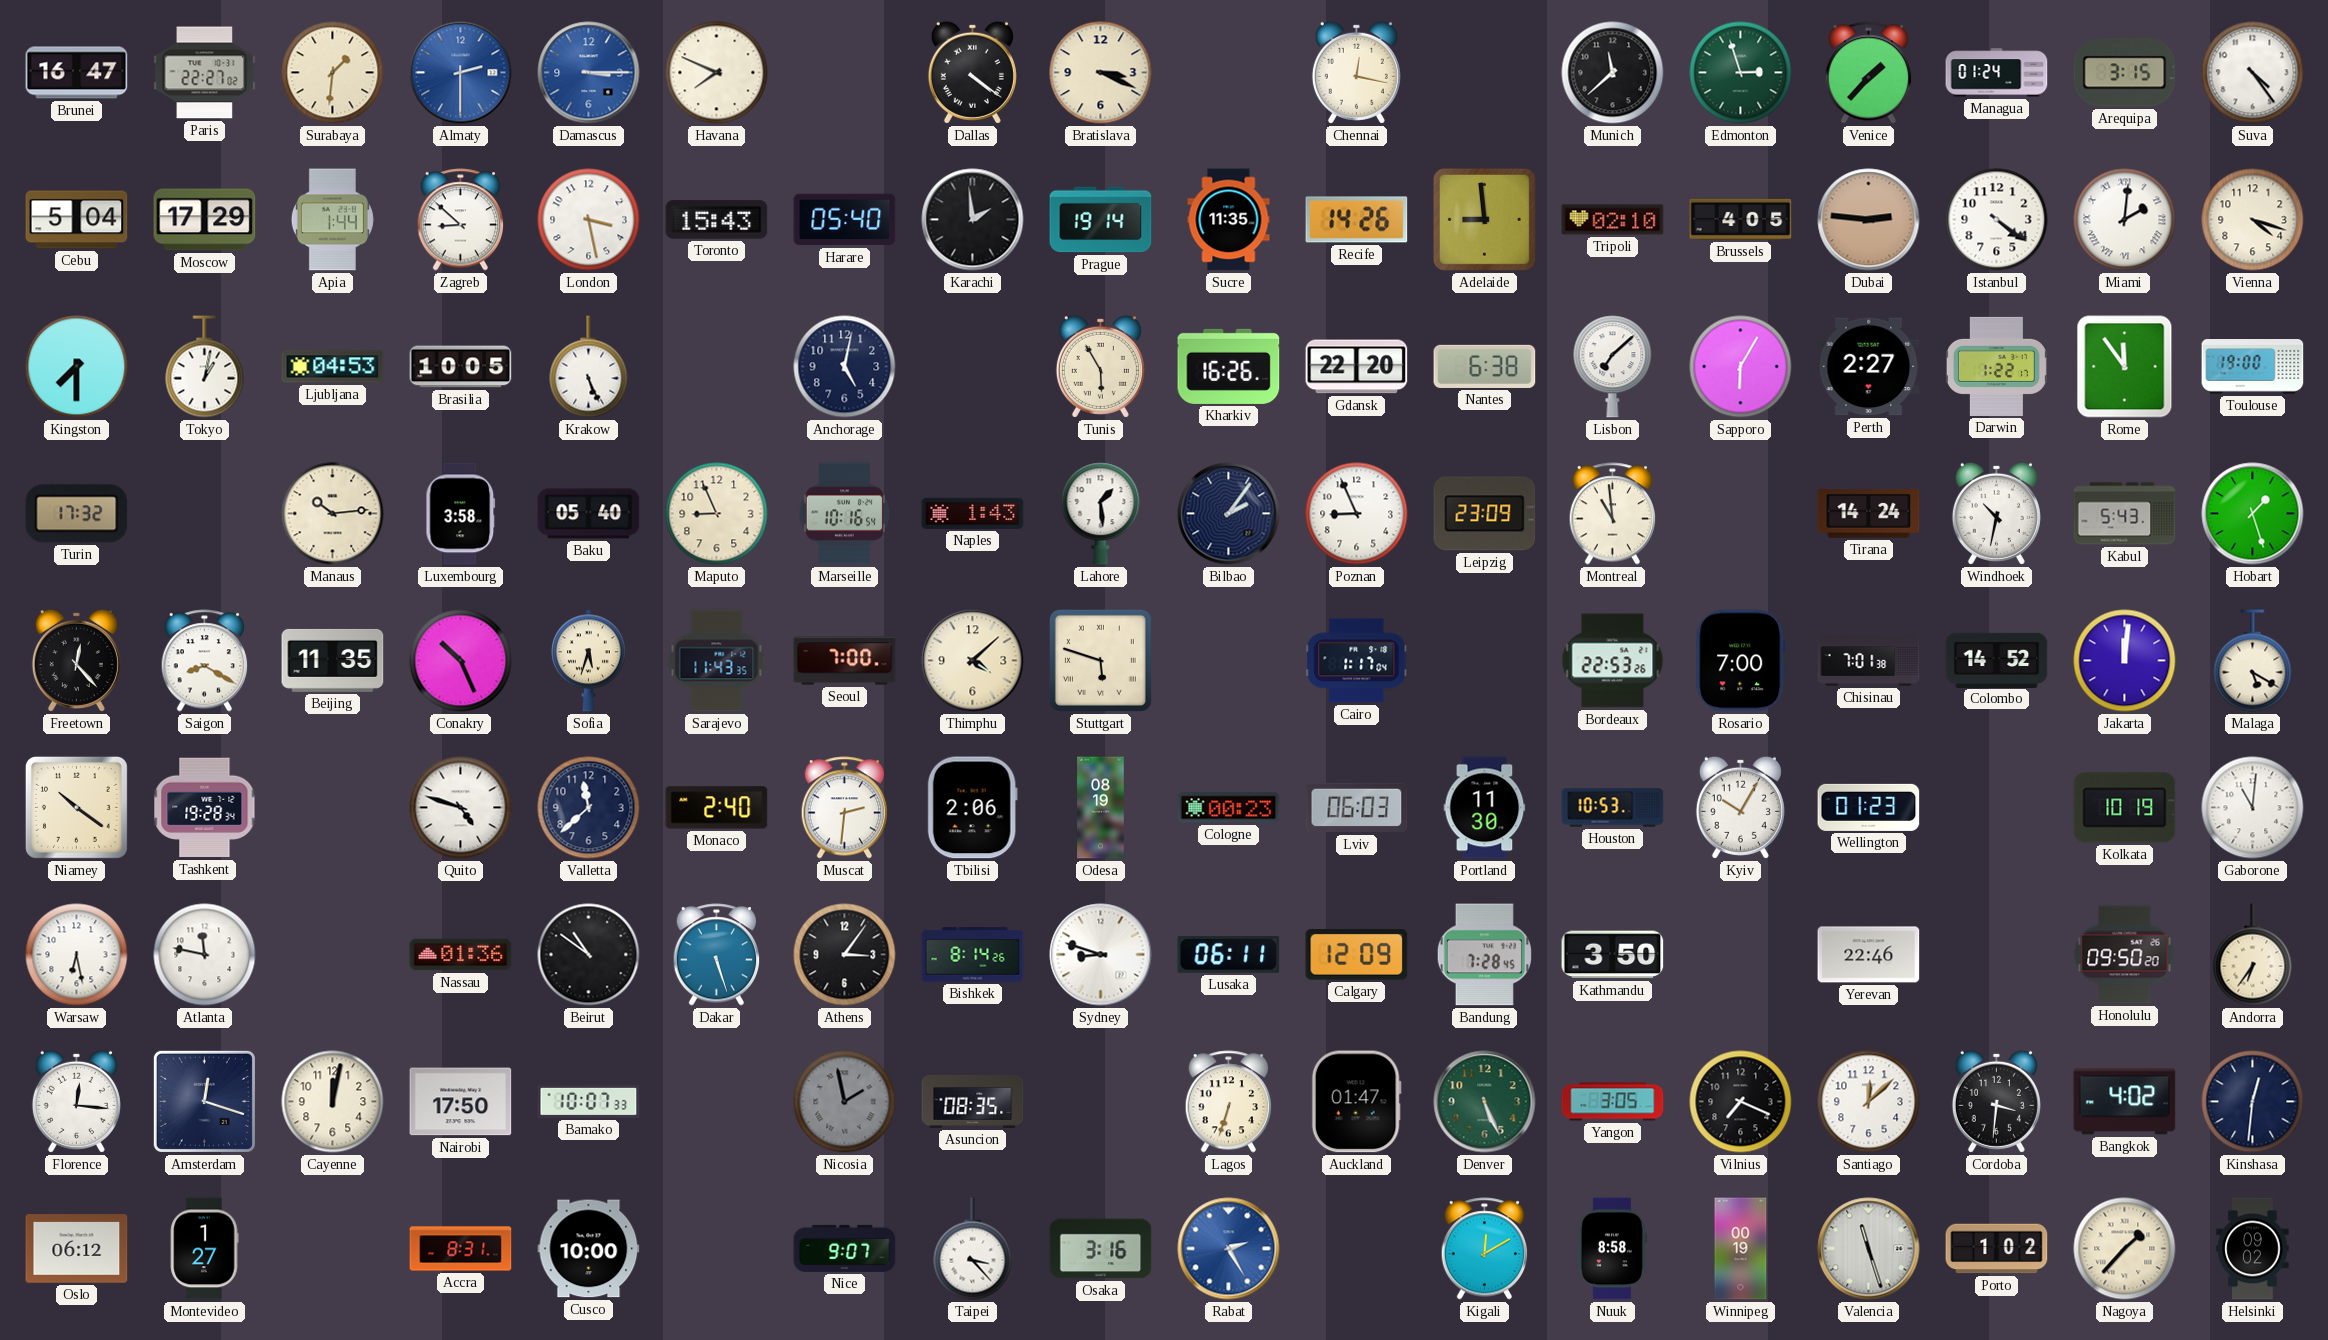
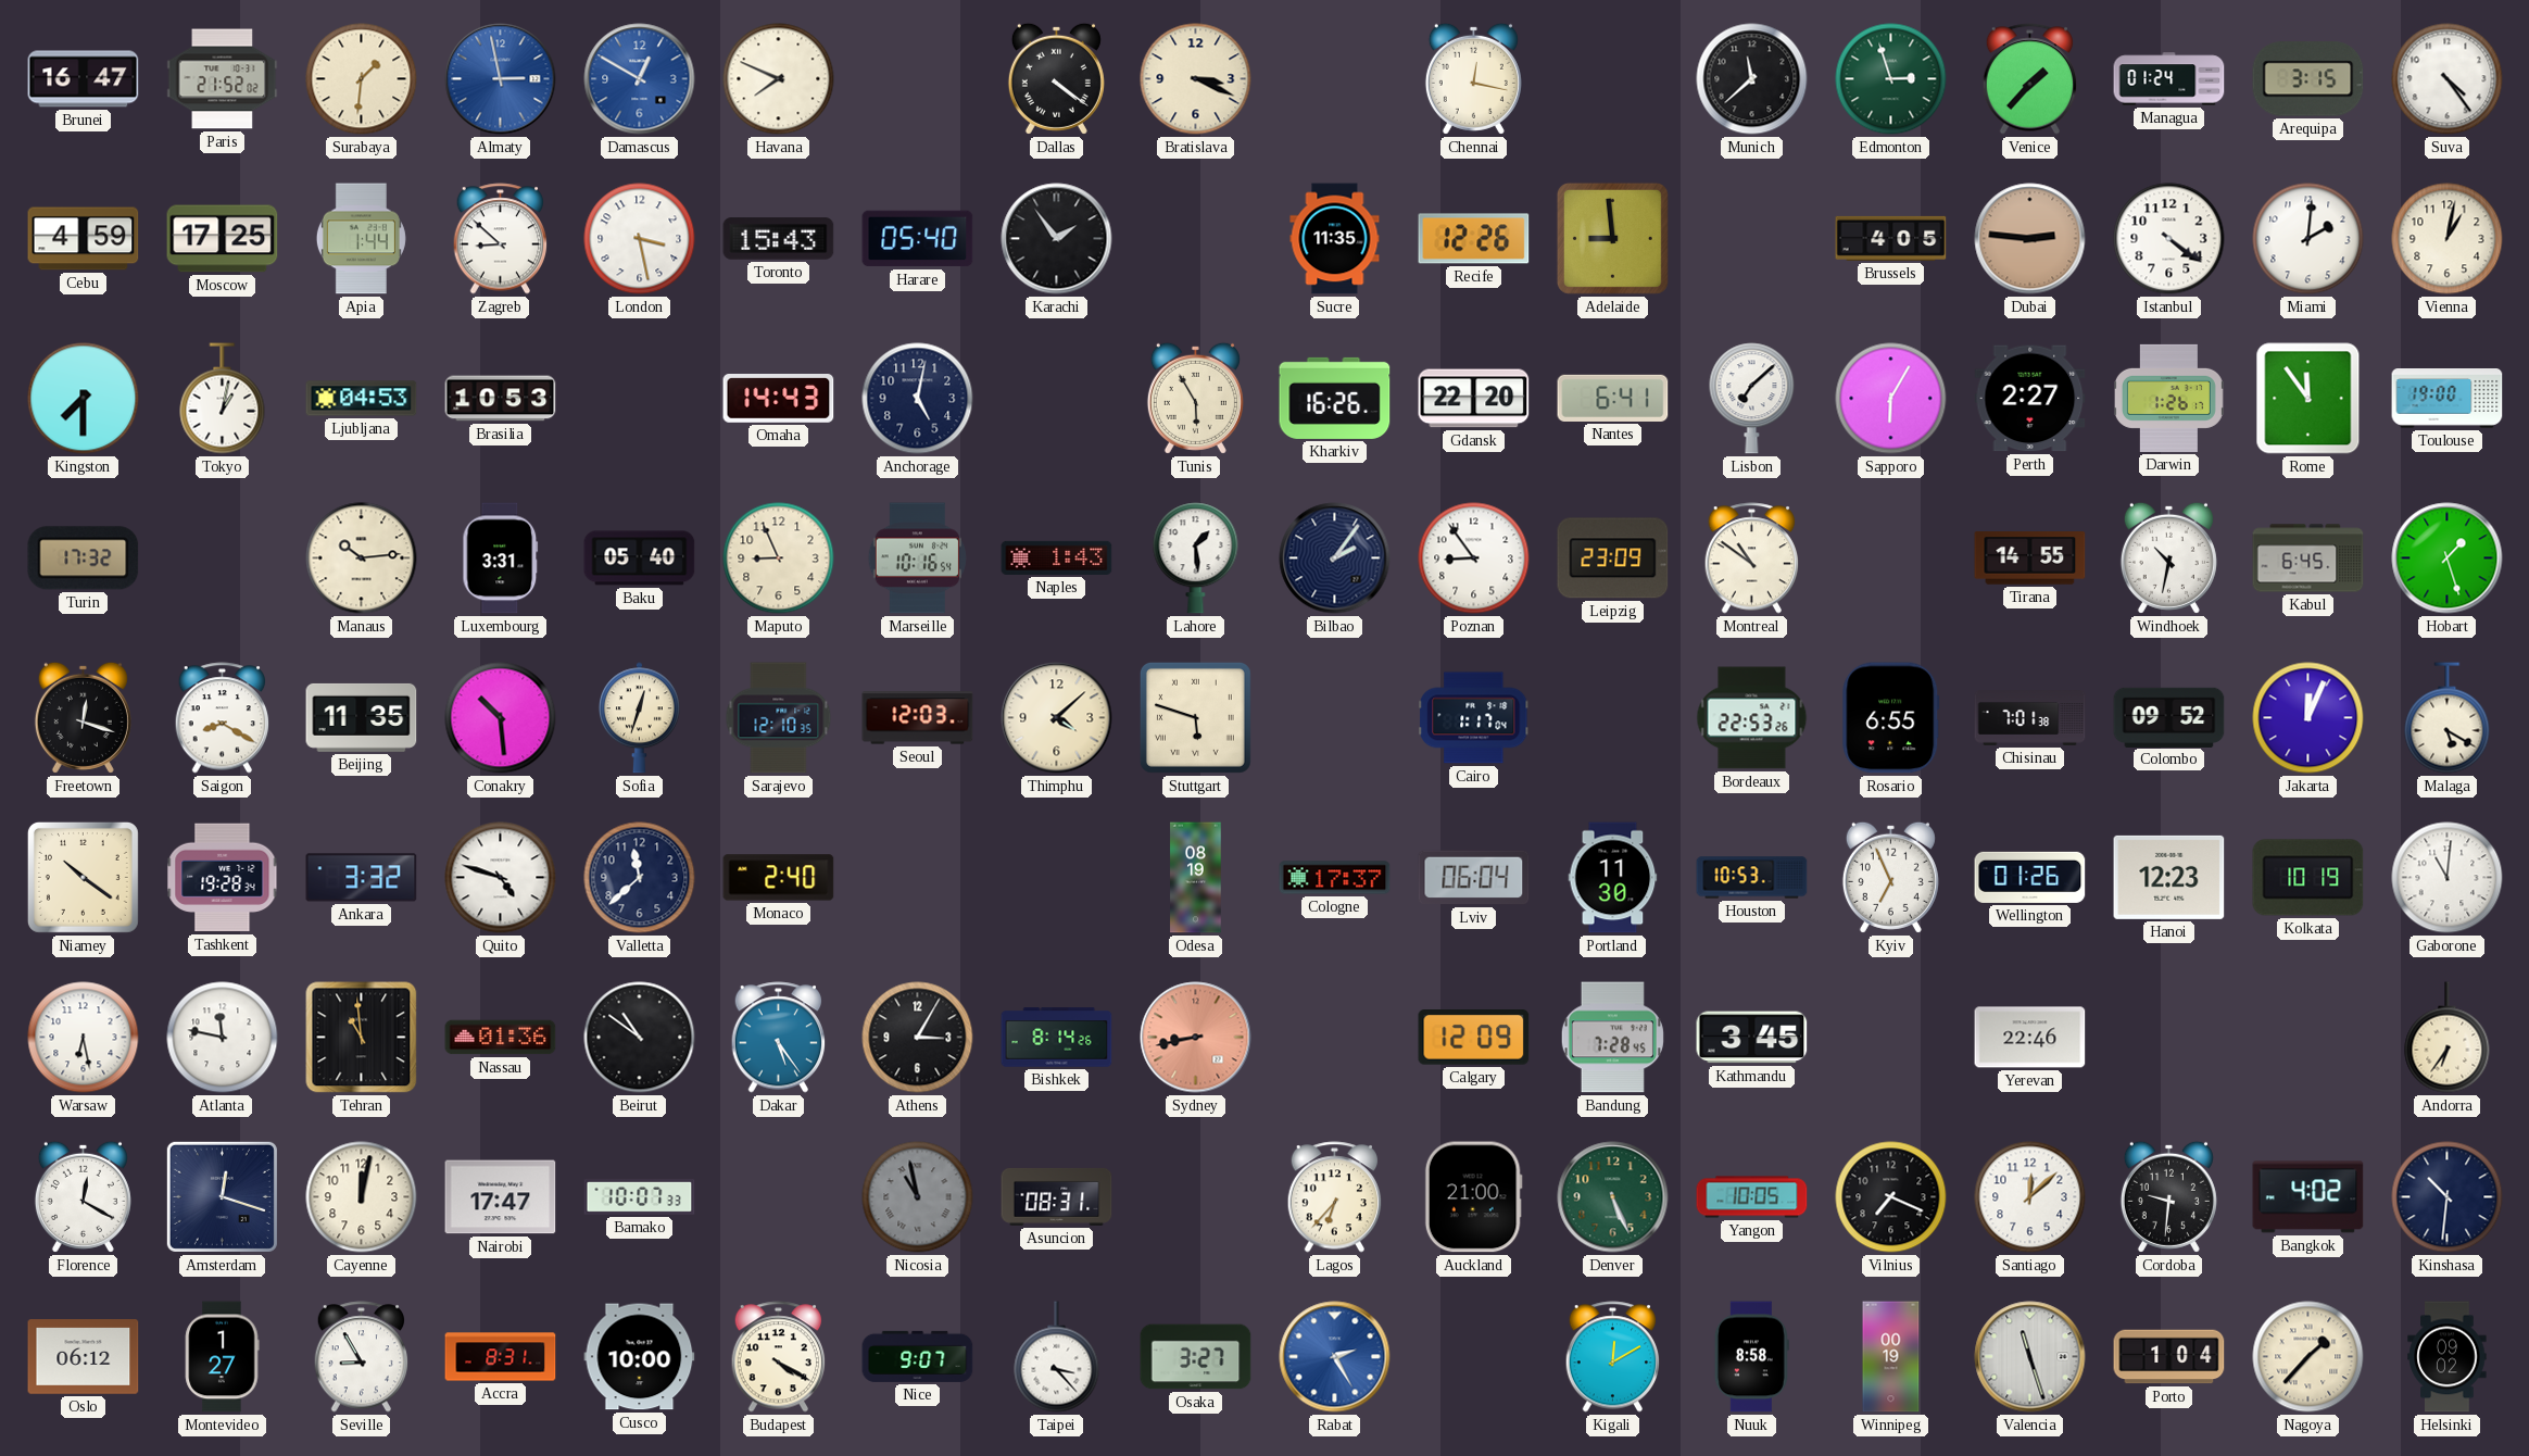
Paris: 22:27 -> 21:52 (223, 79)
Almaty: 2:30 -> 2:58 (501, 79)
Damascus: 3:15 -> 12:50 (640, 79)
Cebu: 5:04 -> 4:59 (84, 239)
Moscow: 17:29 -> 17:25 (223, 239)
Karachi: 1:59 -> 1:54 (1057, 239)
Prague: 19:14 -> none (1101, 220)
Recife: 14:26 -> 12:26 (1474, 239)
Tripoli: 02:10 -> none (1613, 220)
Miami numerals: Roman -> Arabic (2308, 239)
Vienna: 4:18 -> 1:02 (2448, 239)
Brasilia: 10:05 -> 10:53 (501, 399)
Krakow: 5:26 -> none (589, 367)
Omaha: none -> 14:43 (779, 399)
Nantes: 6:38 -> 6:41 (1613, 398)
Darwin: 1:22 -> 1:26 (2168, 398)
Luxembourg: 3:58 -> 3:31 (501, 558)
Poznan: 8:56 -> 8:54 (1474, 558)
Montreal: 10:59 -> 10:51 (1752, 558)
Tirana: 14:24 -> 14:55 (2030, 558)
Kabul: 5:43 -> 6:45 (2308, 558)
Freetown: 12:23 -> 12:18 (83, 717)
Conakry: 10:26 -> 10:29 (501, 718)
Sofia: 5:33 -> 12:33 (639, 718)
Sarajevo: 11:43 -> 12:10 (779, 718)
Seoul: 7:00 -> 12:03 (918, 718)
Rosario: 7:00 -> 6:55 (1891, 718)
Colombo: 14:52 -> 09:52 (2169, 717)
Jakarta: 12:01 -> 12:04 (2308, 718)
Ankara: none -> 3:32 (362, 878)
Muscat: 2:31 -> none (845, 808)
Tbilisi: 2:06 -> none (972, 808)
Cologne: 00:23 -> 17:37 (1335, 878)
Lviv: 06:03 -> 06:04 (1474, 878)
Kyiv: 10:05 -> 6:56 (1890, 877)
Wellington: 01:23 -> 01:26 (2030, 877)
Hanoi: none -> 12:23 (2169, 877)
Tehran: none -> 10:59 (362, 1038)
Dakar: 5:27 -> 5:24 (779, 1038)
Athens: 3:06 -> 3:05 (918, 1038)
Sydney: 8:48 -> 8:43 (1196, 1038)
Sydney dial: white -> salmon (1196, 1038)
Lusaka: 06:11 -> none (1229, 954)
Kathmandu: 3:50 -> 3:45 (1752, 1038)
Honolulu: 09:50 -> none (2125, 955)
Florence: 12:16 -> 12:20 (83, 1196)
Nairobi: 17:50 -> 17:47 (501, 1197)
Nicosia: 1:58 -> 10:58 (918, 1197)
Asuncion: 08:35 -> 08:31 (1057, 1196)
Lagos: 6:33 -> 6:37 (1335, 1197)
Auckland: 01:47 -> 21:00 (1473, 1197)
Yangon: 3:05 -> 10:05 (1752, 1197)
Cordoba: 3:31 -> 9:31 (2168, 1196)
Kinshasa: 12:31 -> 10:31 (2448, 1197)
Seville: none -> 8:55 (362, 1357)
Budapest: none -> 4:20 (779, 1357)
Osaka: 3:16 -> 3:27 (1196, 1357)
Porto: 1:02 -> 1:04 (2169, 1357)
